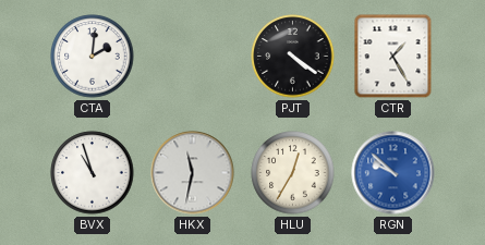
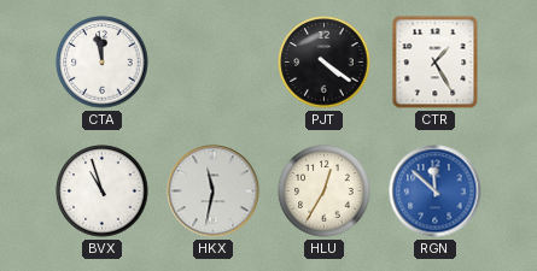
CTA: 2:01 -> 11:58 (103, 63)
RGN: 9:52 -> 11:52 (436, 192)
